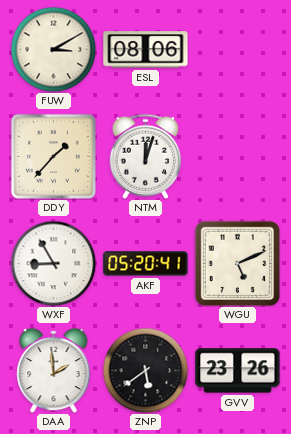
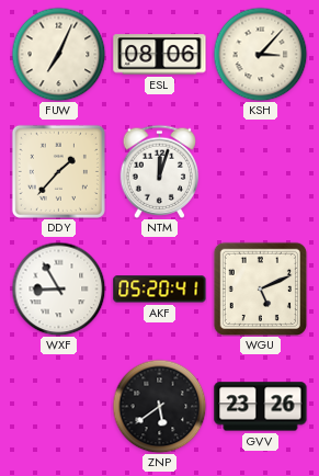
FUW: 3:10 -> 7:04 (58, 54)
KSH: none -> 3:07 (260, 54)
DAA: 1:59 -> none (54, 370)
